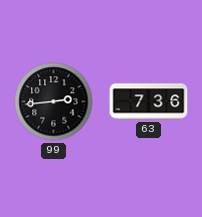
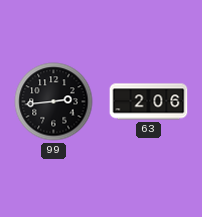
63: 7:36 -> 2:06 (149, 102)
